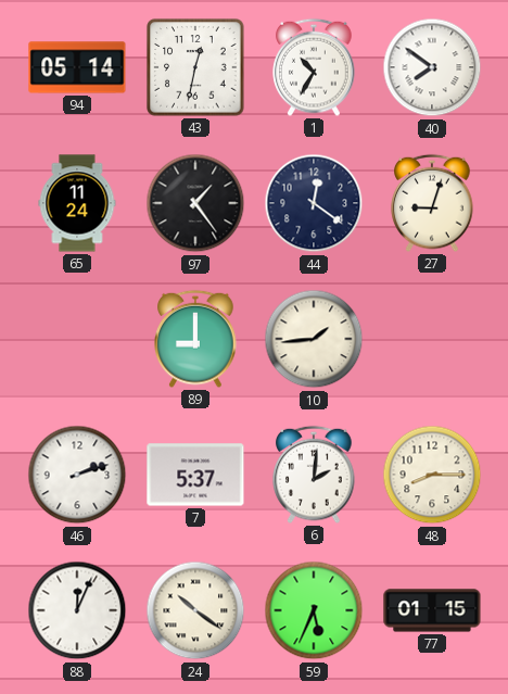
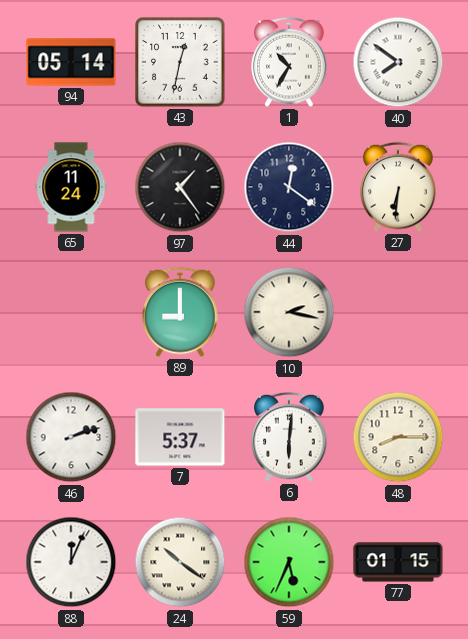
27: 9:03 -> 6:31 (398, 187)
10: 1:44 -> 2:17 (289, 312)
6: 2:01 -> 6:01 (289, 437)
